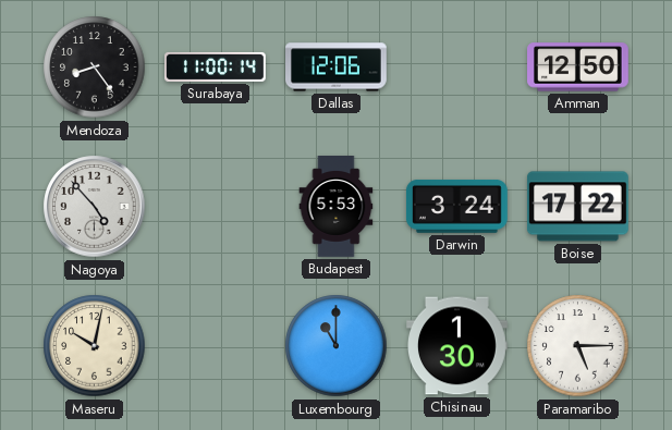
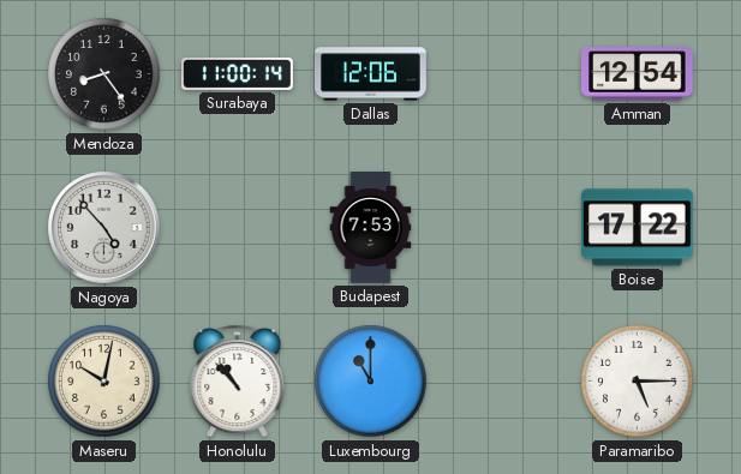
Amman: 12:50 -> 12:54 (638, 74)
Budapest: 5:53 -> 7:53 (371, 228)
Darwin: 3:24 -> none (457, 206)
Honolulu: none -> 10:53 (238, 382)
Chisinau: 1:30 -> none (457, 346)
